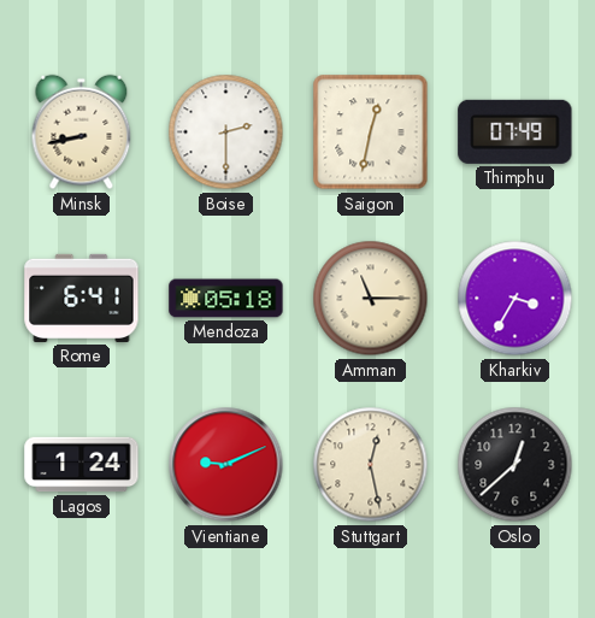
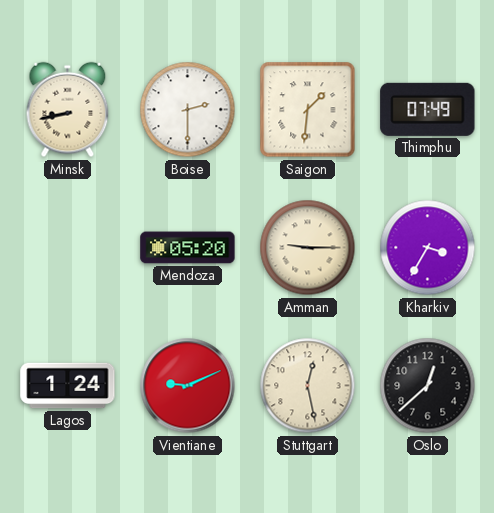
Saigon: 12:32 -> 1:31 (308, 110)
Rome: 6:41 -> none (82, 298)
Mendoza: 05:18 -> 05:20 (188, 248)
Amman: 11:15 -> 9:15 (308, 248)
